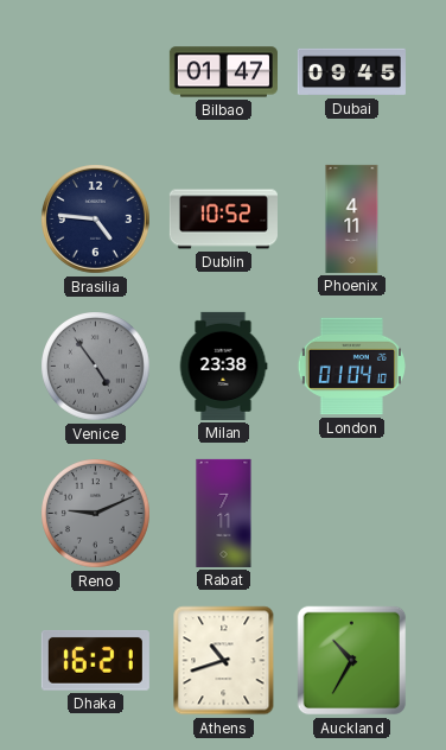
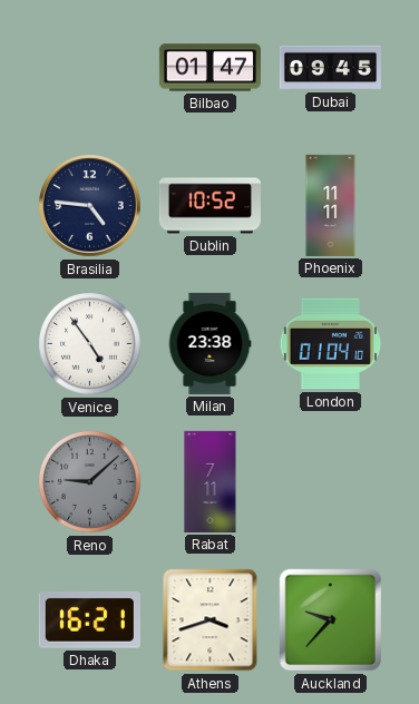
Phoenix: 4:11 -> 11:11 (331, 205)
Venice dial: grey -> white (90, 344)
Reno: 9:11 -> 9:08 (90, 482)
Athens: 10:42 -> 3:42 (211, 620)
Auckland: 10:35 -> 9:37 (331, 620)
